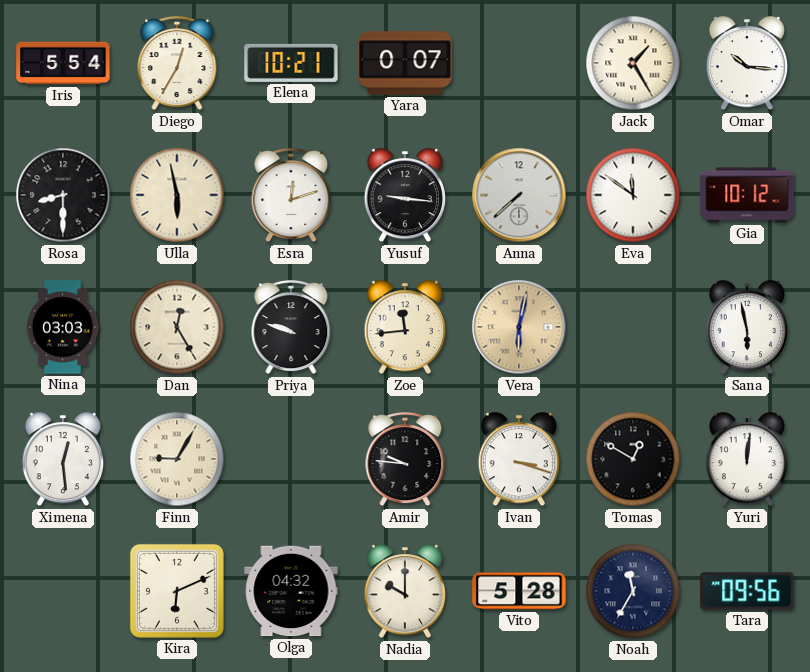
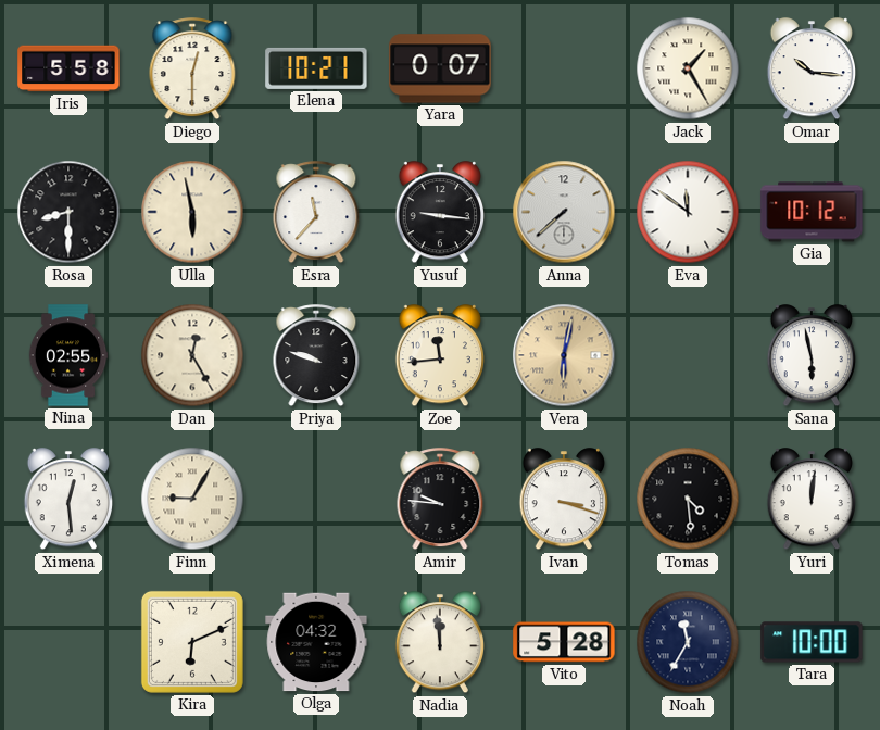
Iris: 5:54 -> 5:58 (68, 68)
Diego: 12:35 -> 12:30 (192, 70)
Esra: 12:12 -> 11:37 (316, 213)
Nina: 03:03 -> 02:55 (68, 355)
Tomas: 12:50 -> 4:29 (688, 499)
Nadia: 10:00 -> 11:59 (439, 643)
Tara: 09:56 -> 10:00 (812, 642)
